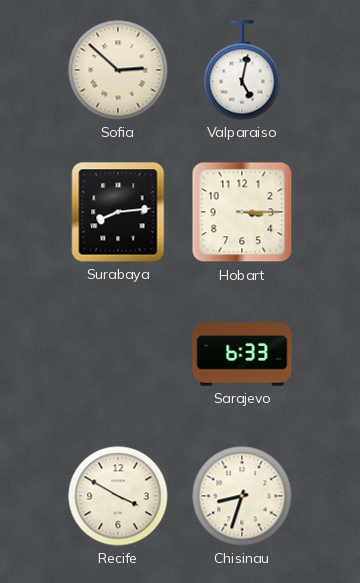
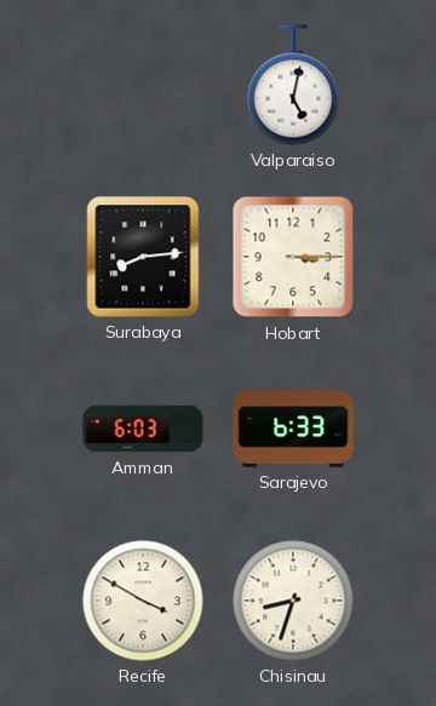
Sofia: 2:52 -> none (118, 70)
Amman: none -> 6:03 (143, 429)
